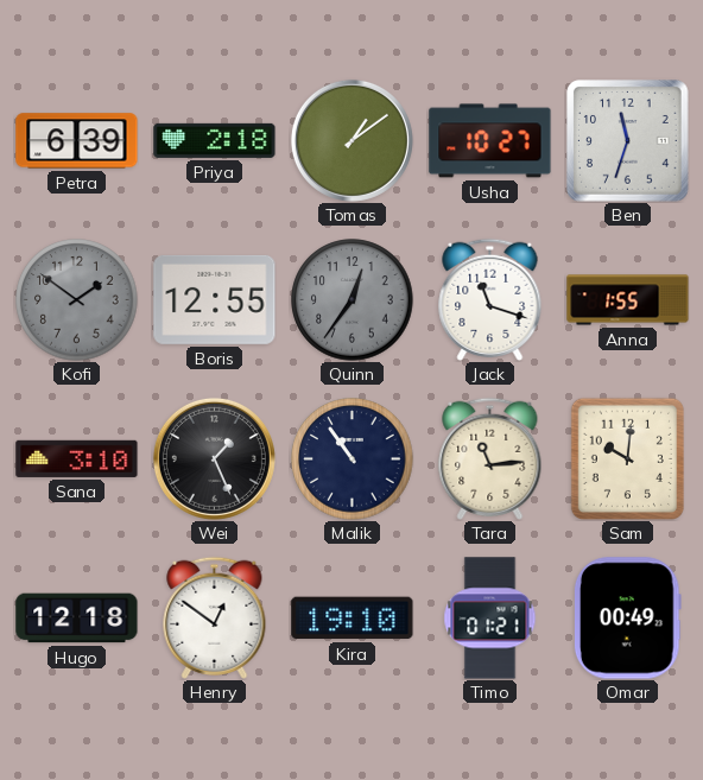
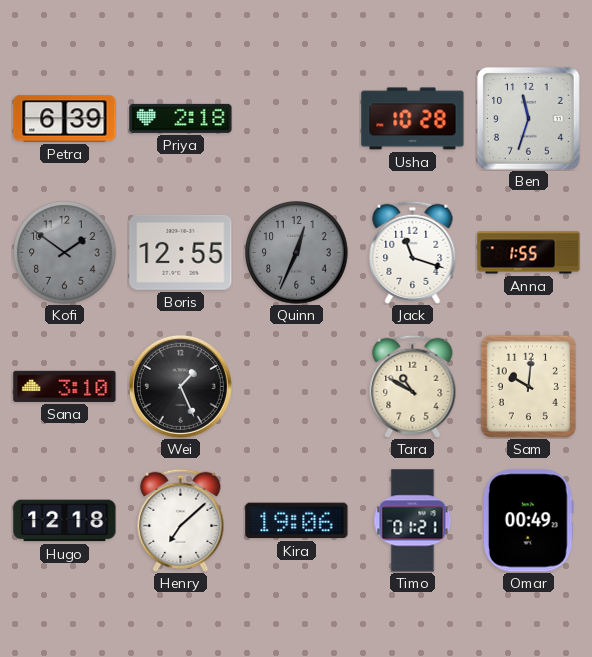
Tomas: 1:09 -> none (351, 140)
Usha: 10:27 -> 10:28 (413, 119)
Quinn: 12:36 -> 12:34 (297, 253)
Malik: 10:54 -> none (353, 459)
Tara: 11:14 -> 10:50 (413, 386)
Henry: 12:51 -> 7:08 (181, 520)
Kira: 19:10 -> 19:06 (297, 521)
